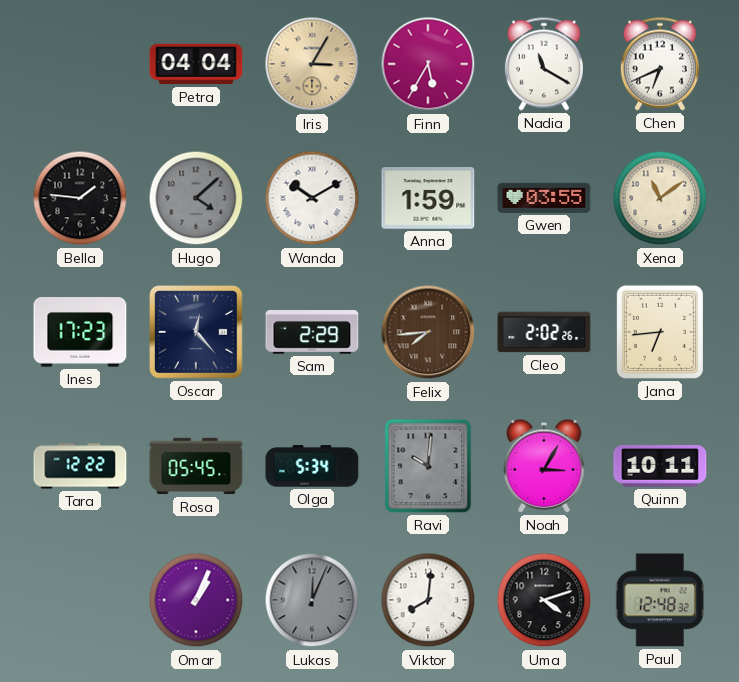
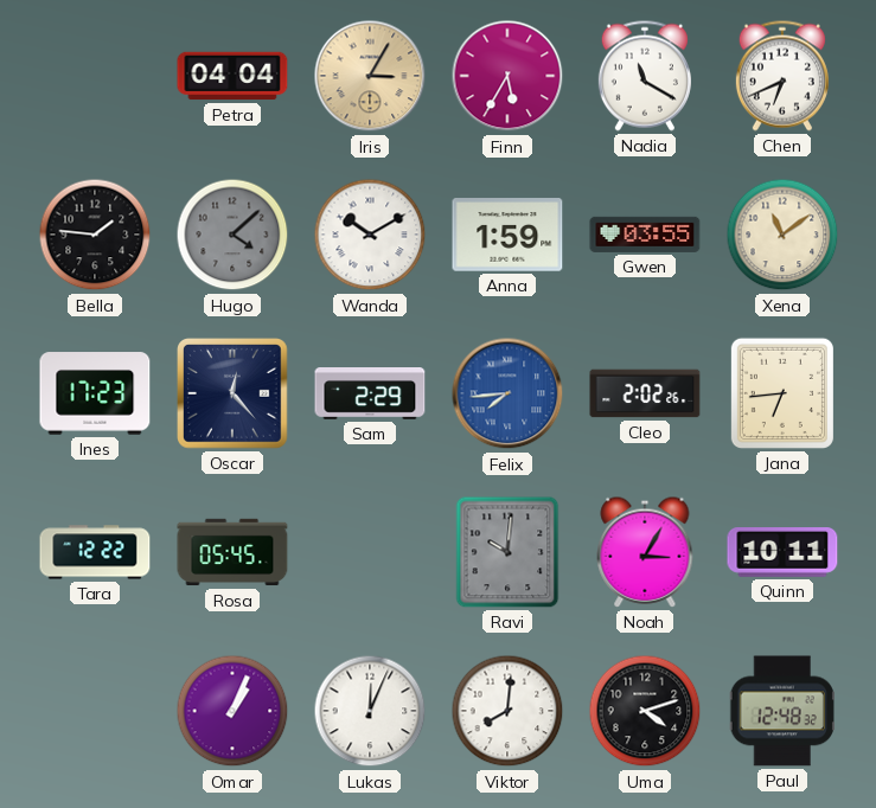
Felix dial: brown -> blue (507, 393)
Olga: 5:34 -> none (312, 466)
Lukas dial: grey -> white (370, 711)
